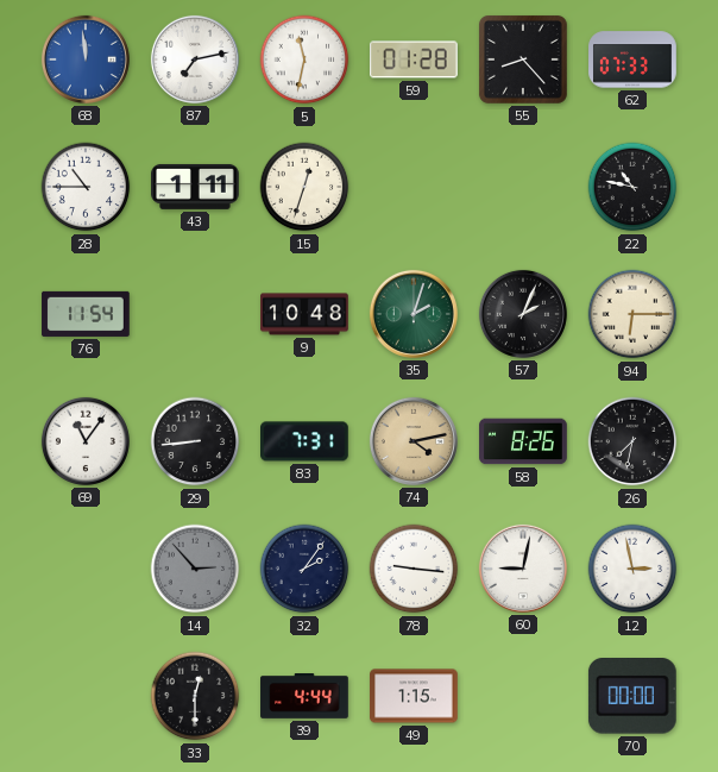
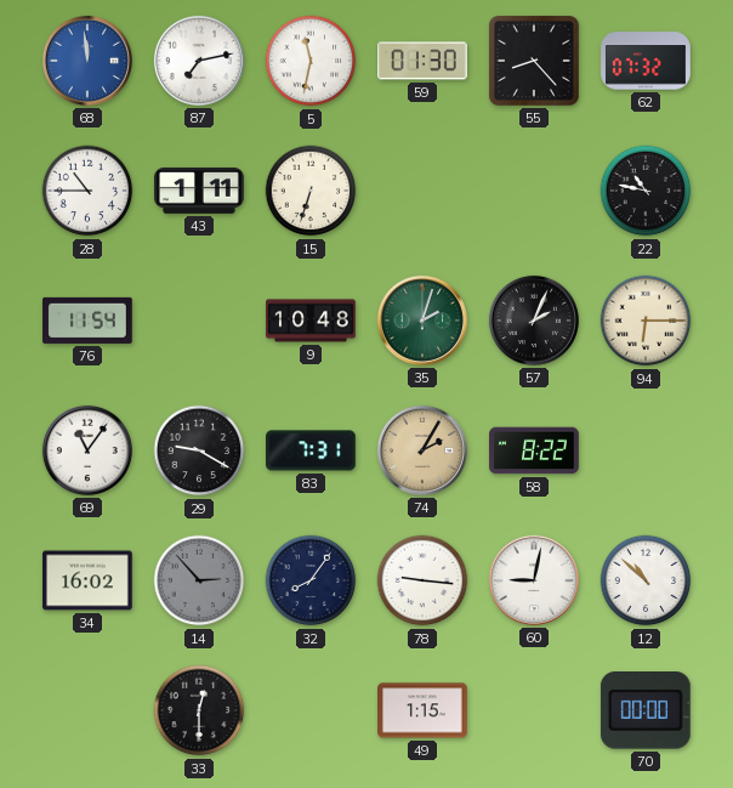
59: 01:28 -> 01:30 (422, 61)
62: 07:33 -> 07:32 (646, 61)
15: 12:33 -> 6:33 (311, 191)
29: 8:44 -> 9:20 (199, 450)
74: 4:13 -> 2:05 (422, 450)
58: 8:26 -> 8:22 (534, 450)
26: 7:32 -> none (632, 441)
34: none -> 16:02 (87, 580)
32: 2:06 -> 8:06 (311, 580)
12: 2:58 -> 10:52 (646, 580)
39: 4:44 -> none (304, 697)
